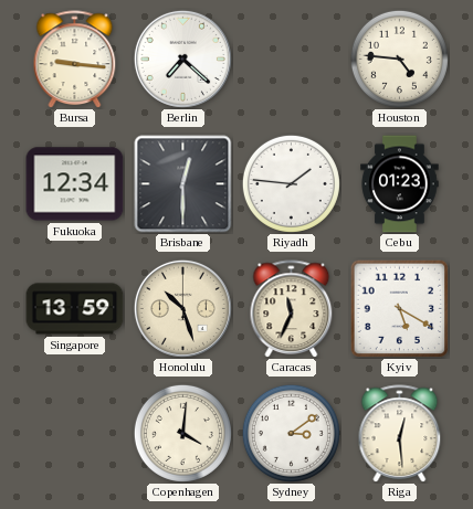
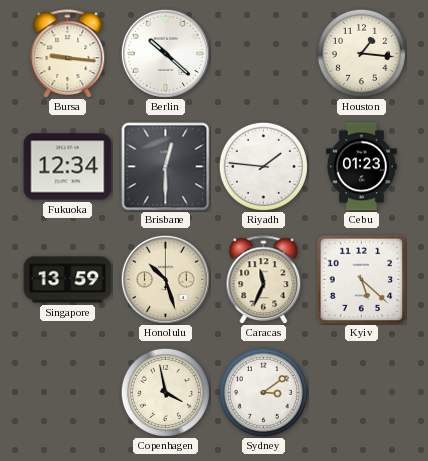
Berlin: 7:22 -> 10:22 (165, 53)
Houston: 4:46 -> 1:16 (361, 53)
Kyiv: 5:20 -> 5:22 (361, 279)
Copenhagen: 4:01 -> 3:58 (165, 392)
Riga: 12:29 -> none (400, 434)
